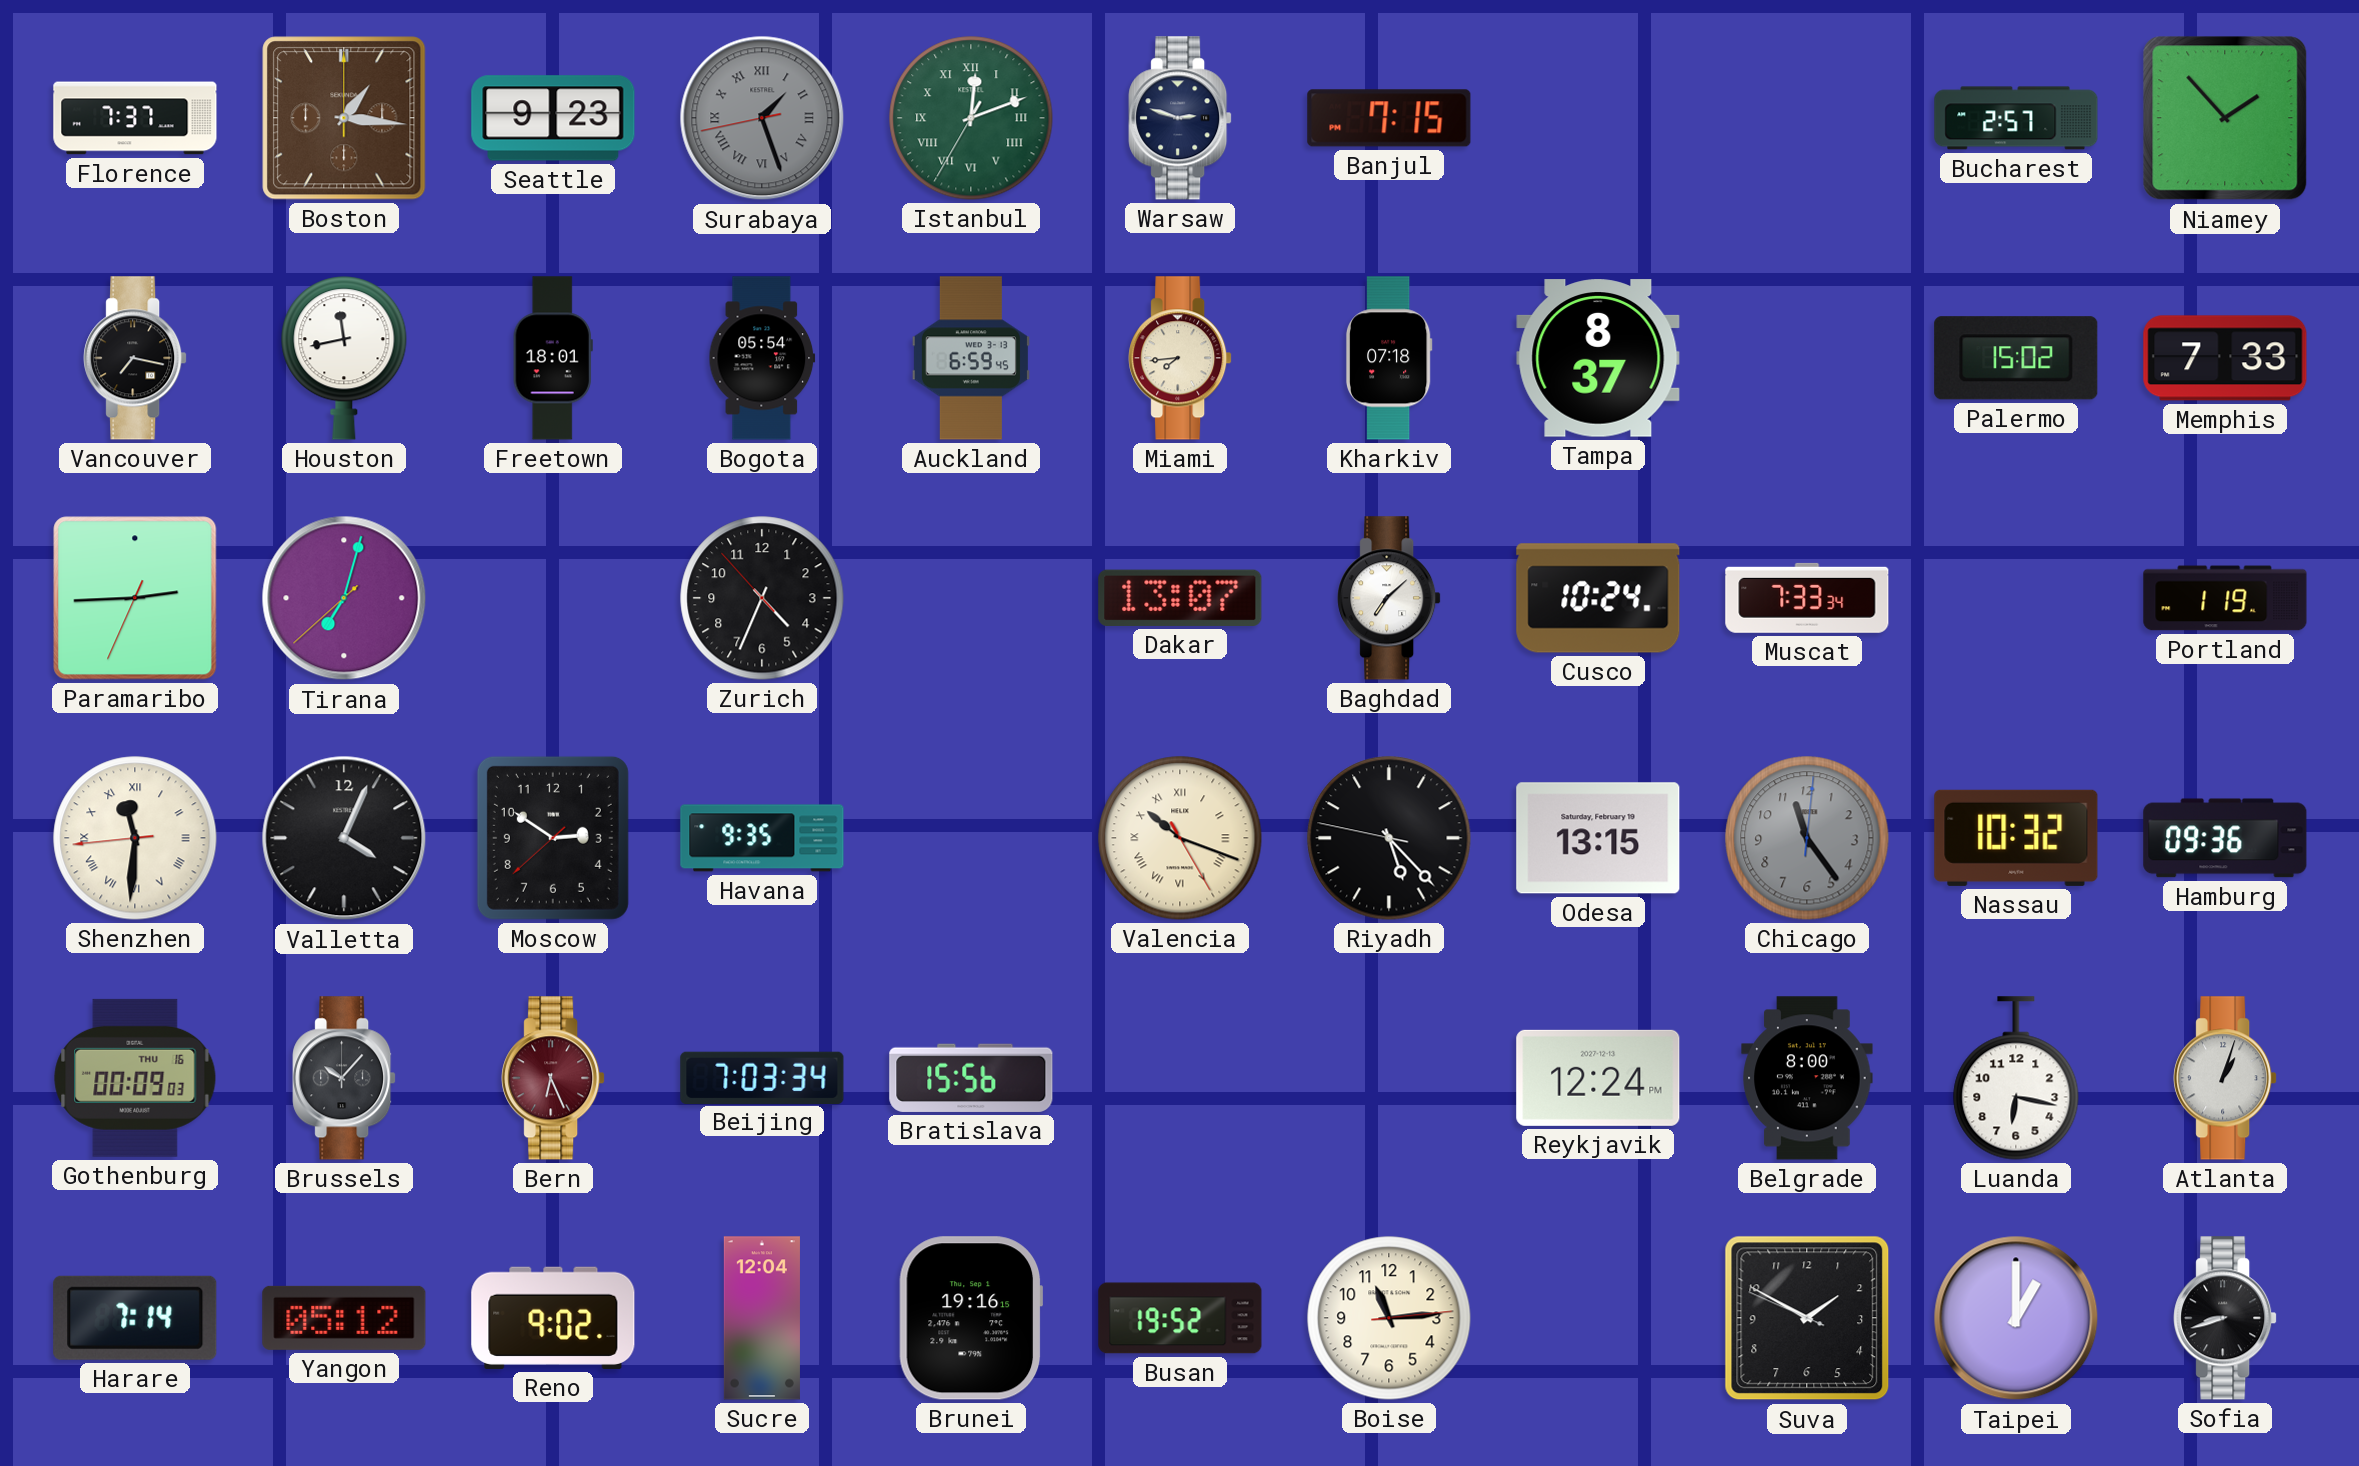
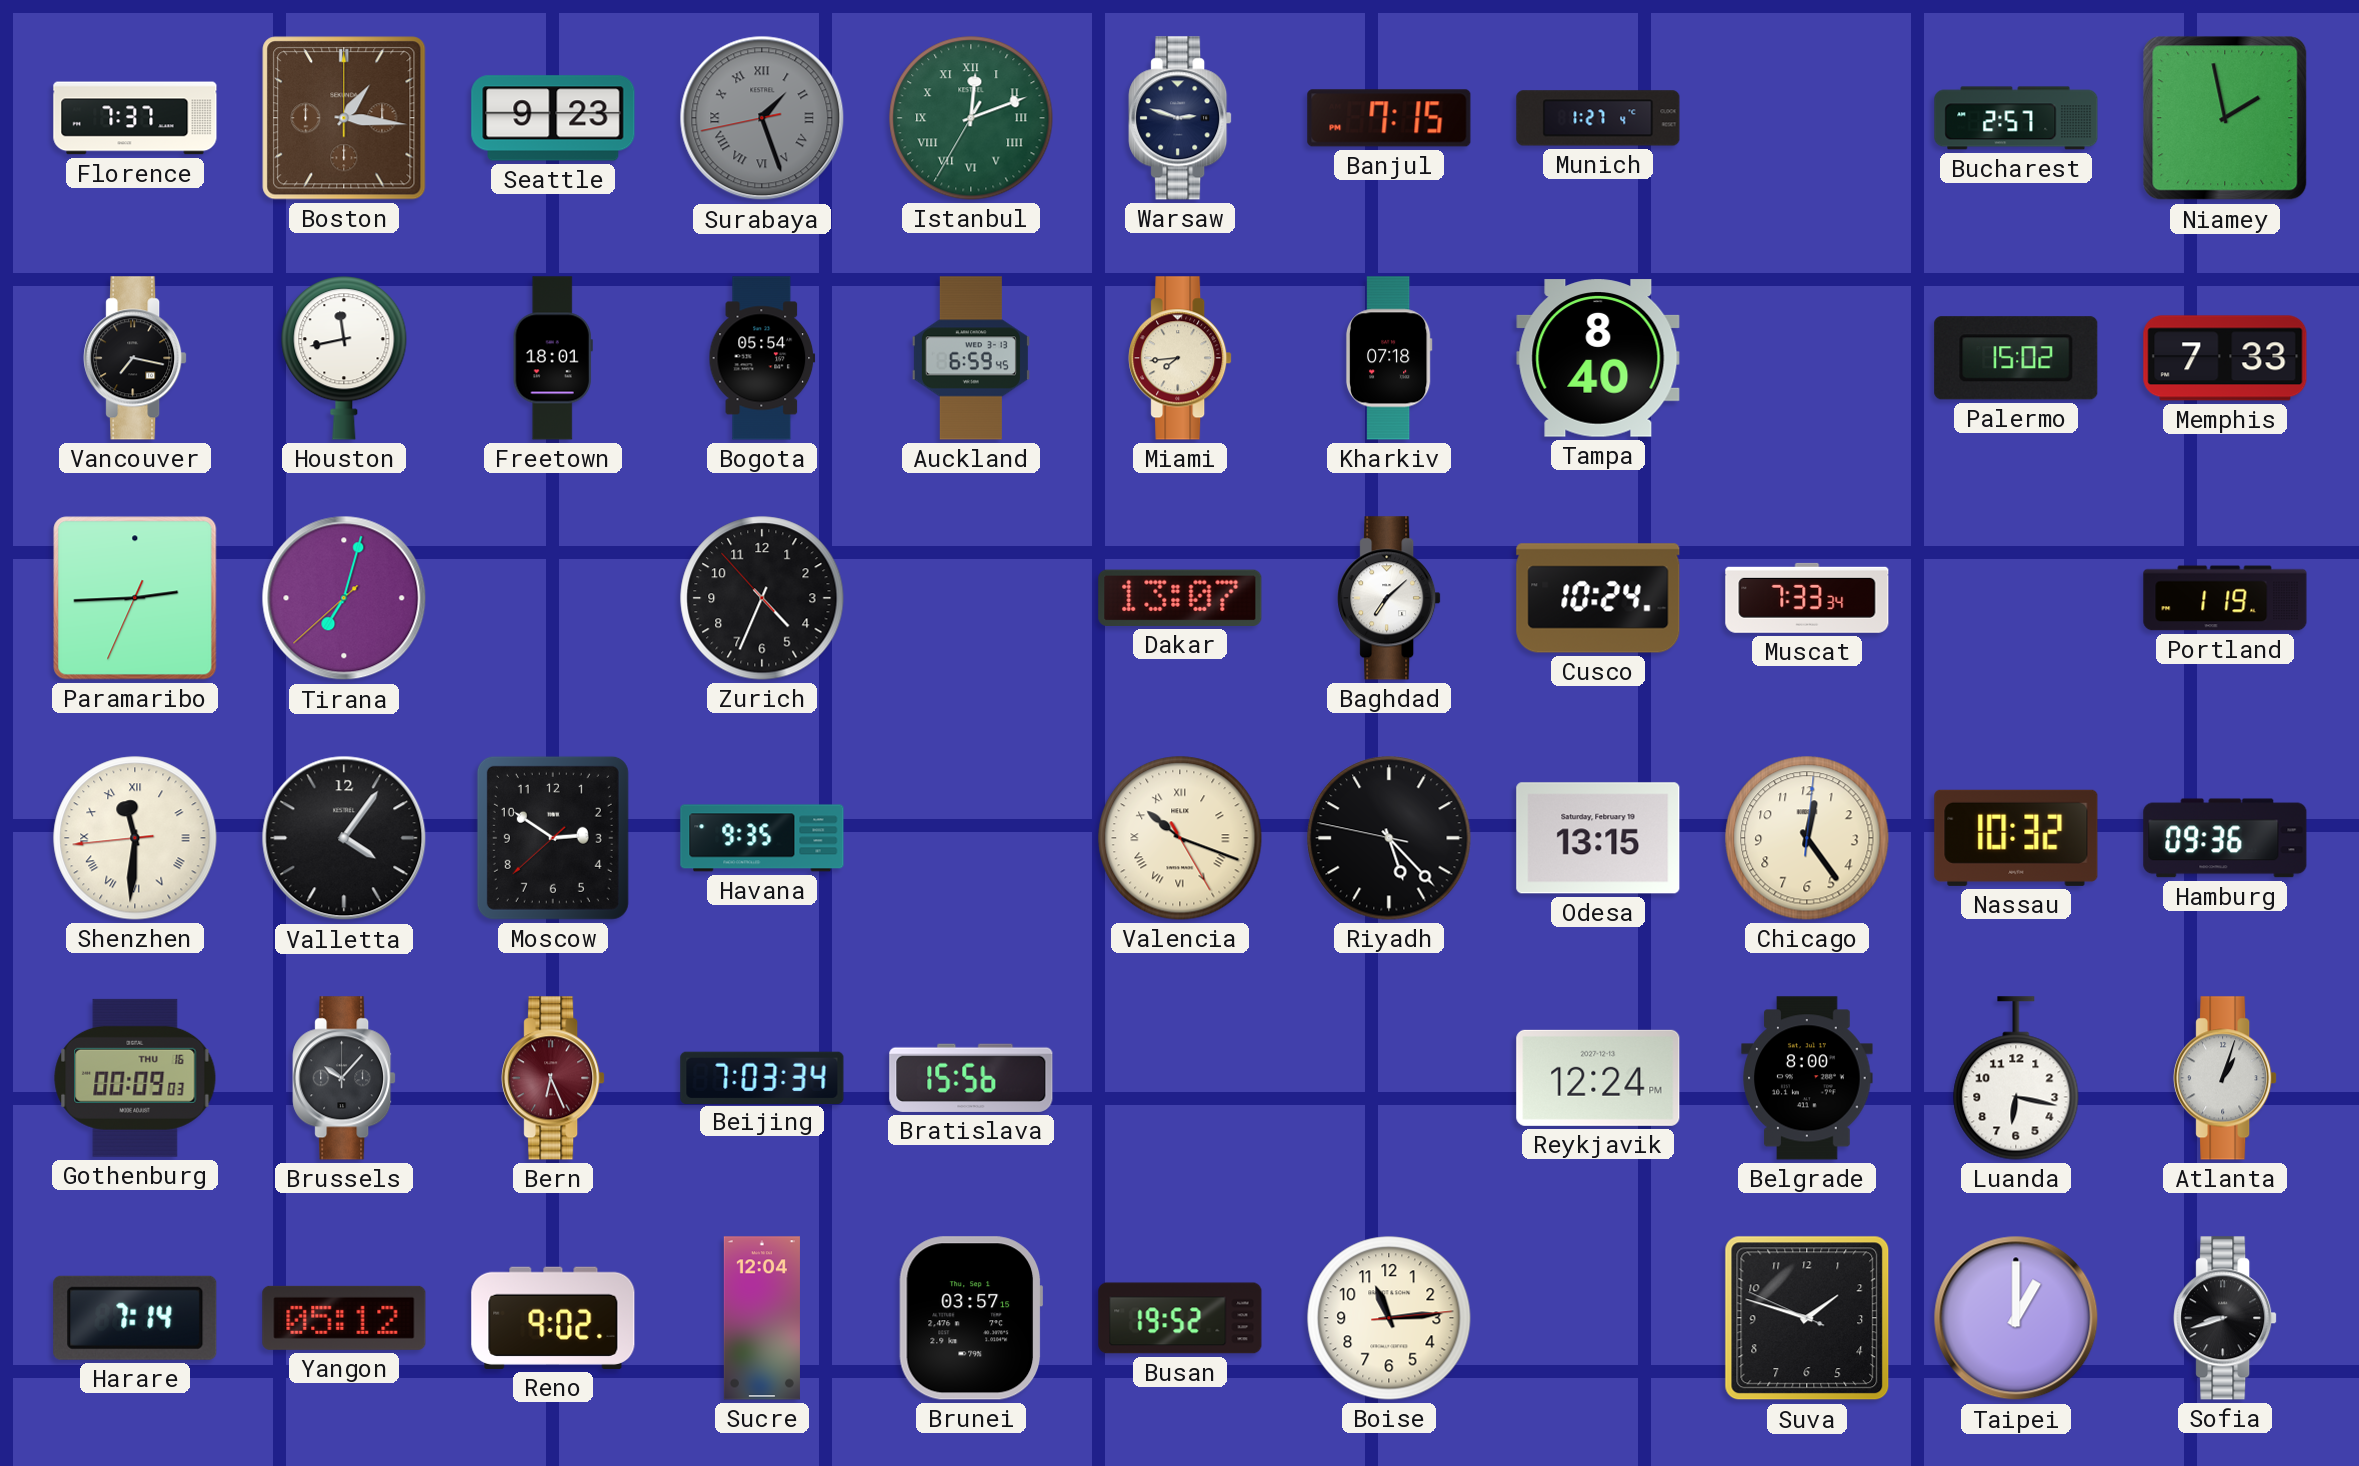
Munich: none -> 1:27 (1598, 118)
Niamey: 1:53 -> 1:58 (2225, 118)
Tampa: 8:37 -> 8:40 (1598, 358)
Valletta: 4:04 -> 4:06 (344, 838)
Chicago: 11:24 -> 12:24 (1807, 838)
Chicago dial: grey -> cream (1807, 838)
Brunei: 19:16 -> 03:57 (970, 1318)
Suva: 1:49 -> 1:47 (1807, 1318)
